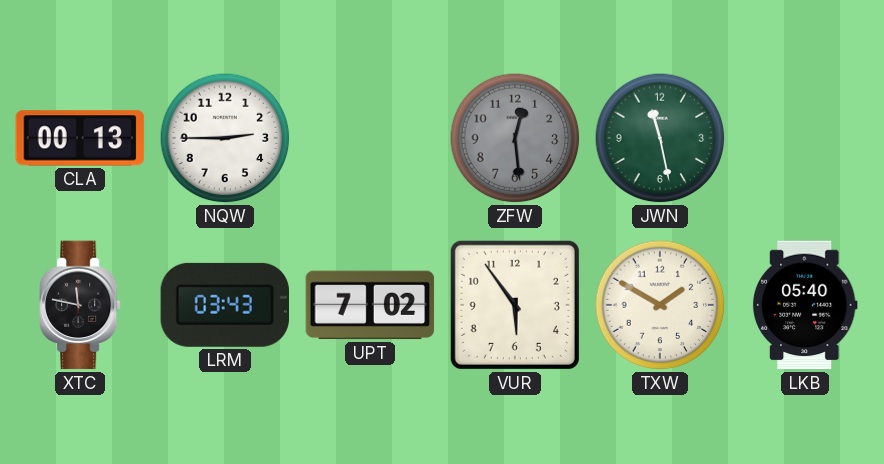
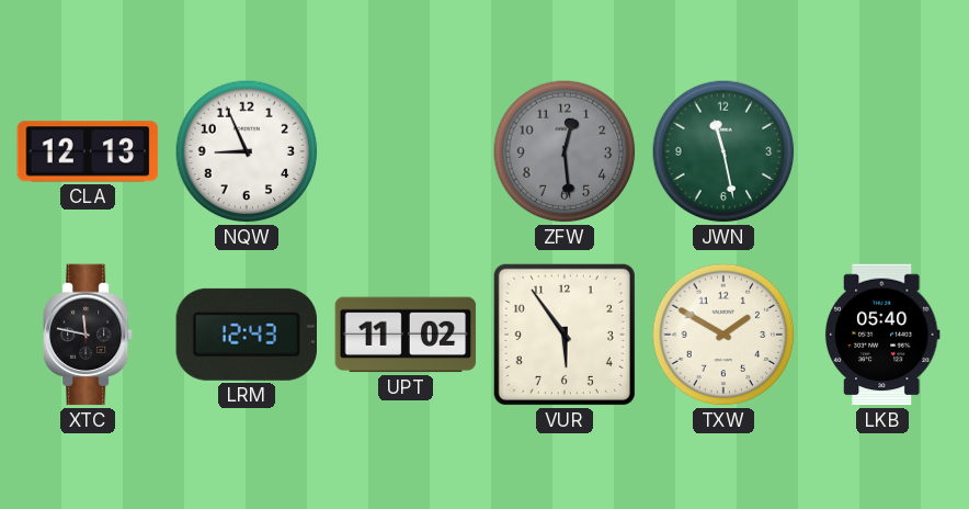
CLA: 00:13 -> 12:13 (88, 151)
NQW: 2:45 -> 8:56 (247, 151)
LRM: 03:43 -> 12:43 (247, 335)
UPT: 7:02 -> 11:02 (406, 335)
